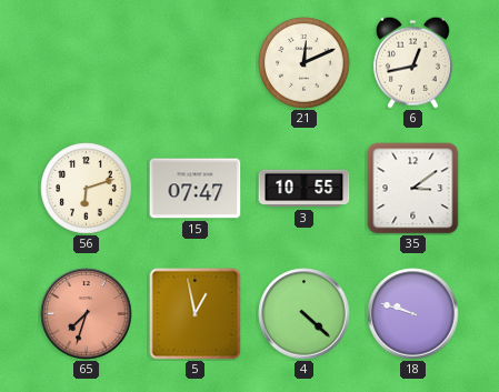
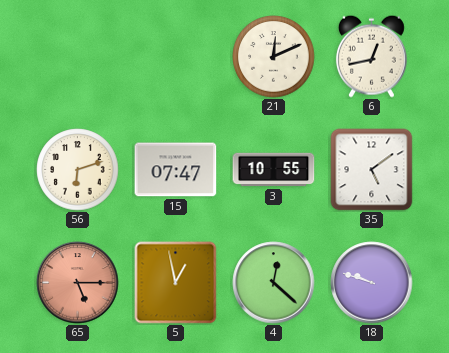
35: 3:09 -> 5:09 (372, 170)
65: 7:33 -> 5:15 (78, 283)
4: 4:22 -> 12:22 (274, 283)
